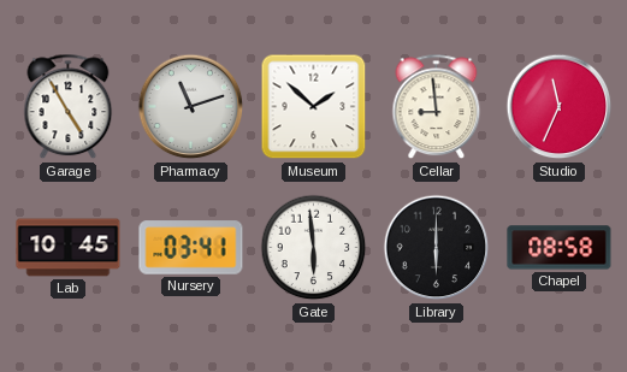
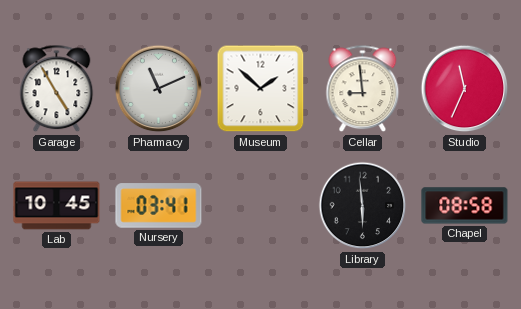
Pharmacy: 11:12 -> 11:11 (159, 89)
Gate: 5:59 -> none (314, 248)
Library: 6:00 -> 5:59 (363, 206)
